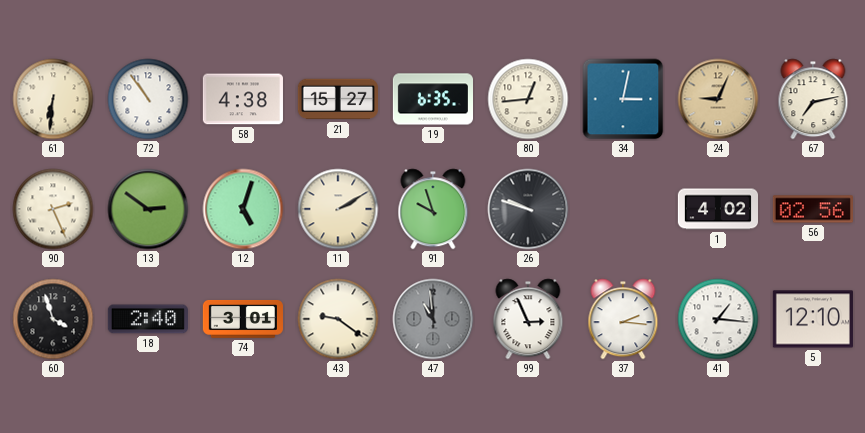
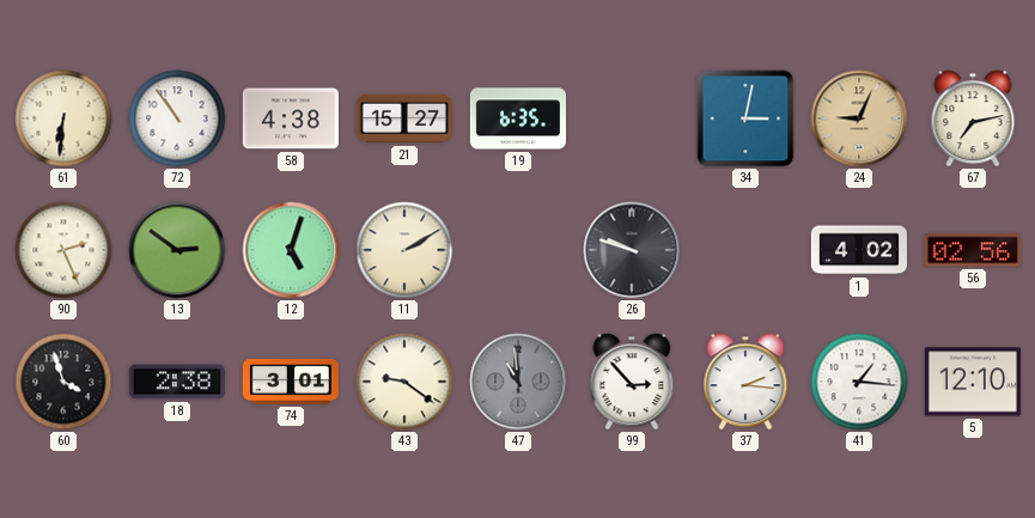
80: 12:44 -> none (528, 99)
91: 9:57 -> none (433, 209)
18: 2:40 -> 2:38 (177, 382)
99: 2:56 -> 2:53 (632, 382)
